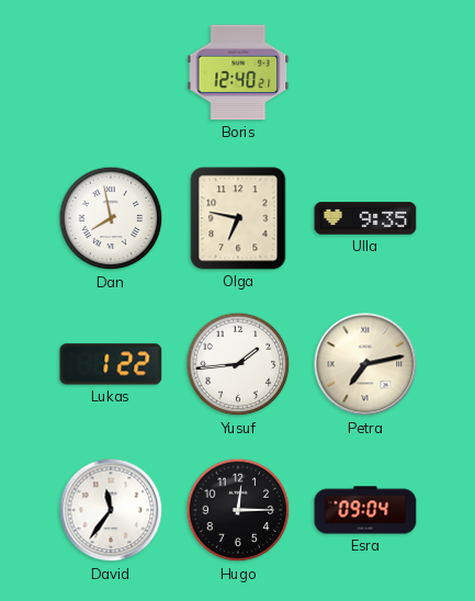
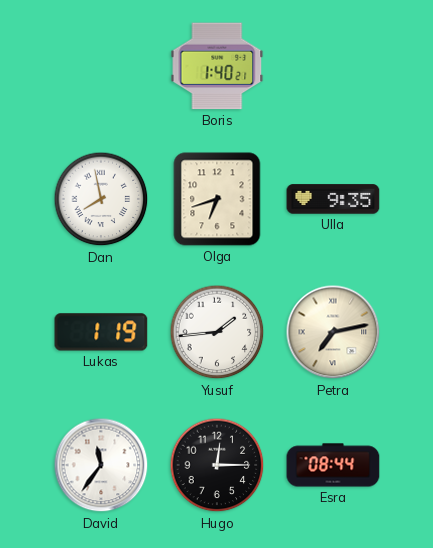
Boris: 12:40 -> 1:40 (217, 66)
Olga: 6:47 -> 6:42 (217, 199)
Lukas: 1:22 -> 1:19 (101, 332)
Esra: 09:04 -> 08:44 (333, 465)
